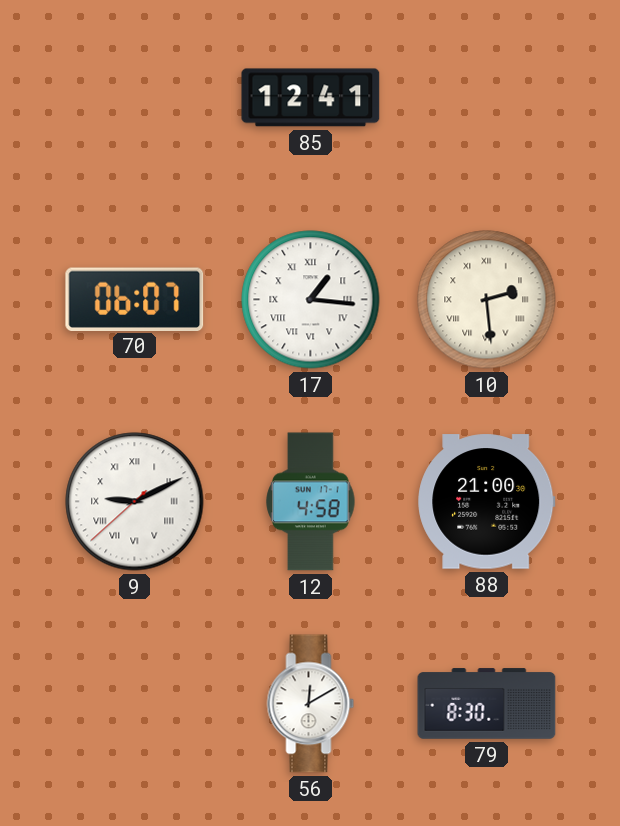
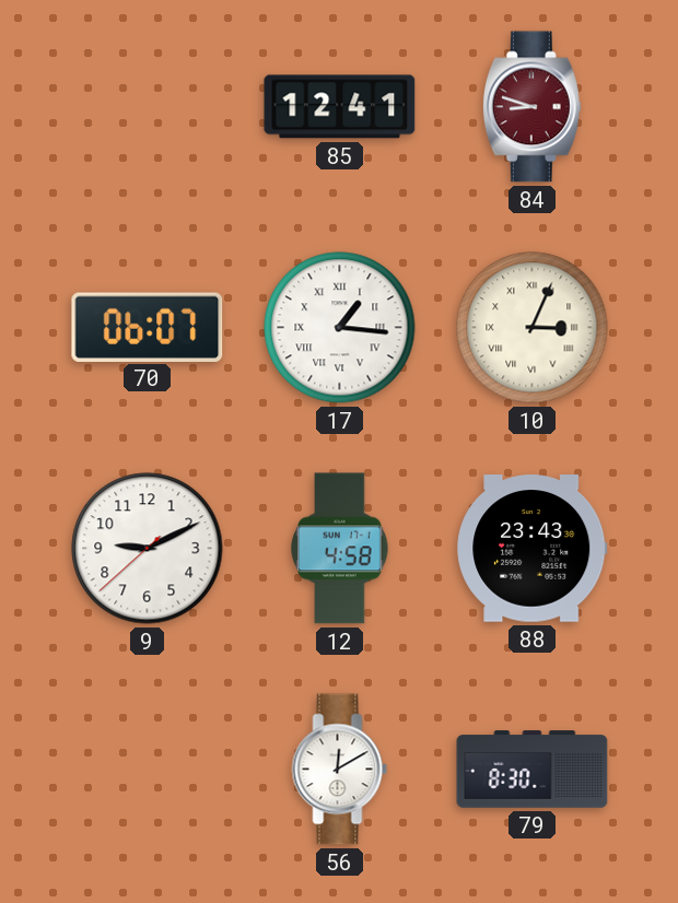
84: none -> 8:48 (531, 107)
10: 2:29 -> 3:04 (533, 328)
9 numerals: Roman -> Arabic (148, 549)
88: 21:00 -> 23:43 (533, 549)
